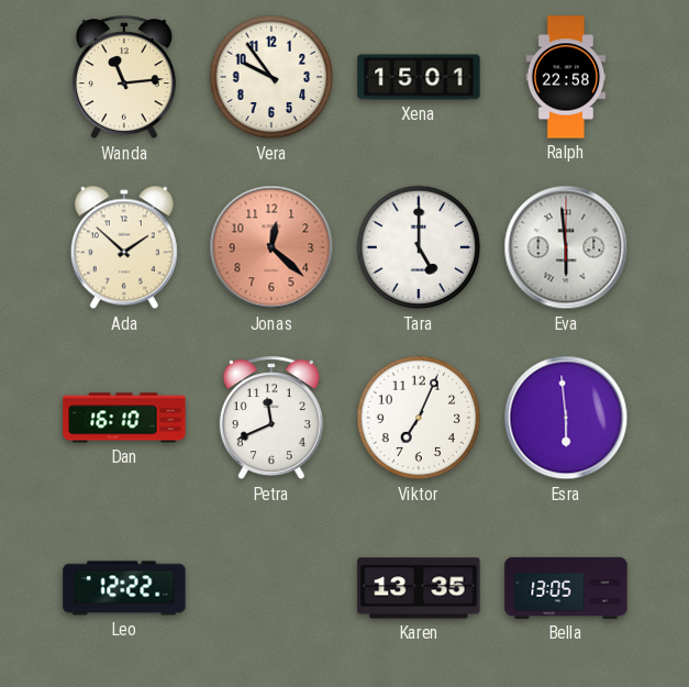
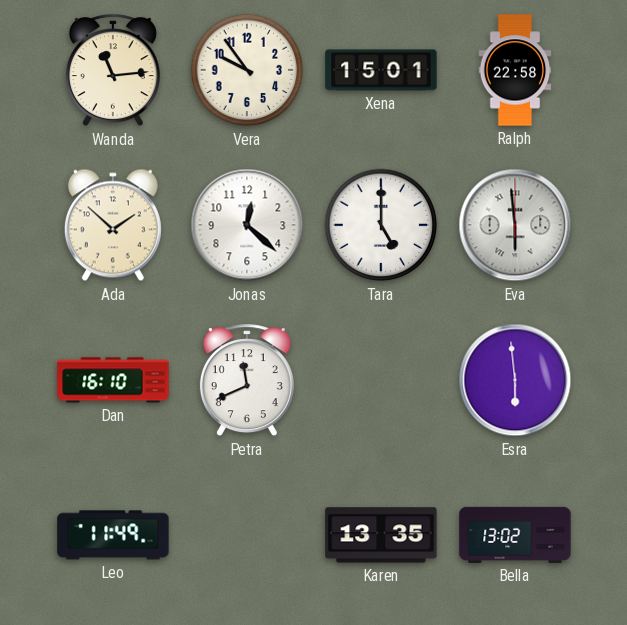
Jonas dial: salmon -> white (247, 225)
Viktor: 7:04 -> none (419, 418)
Leo: 12:22 -> 11:49 (113, 535)
Bella: 13:05 -> 13:02 (515, 535)
